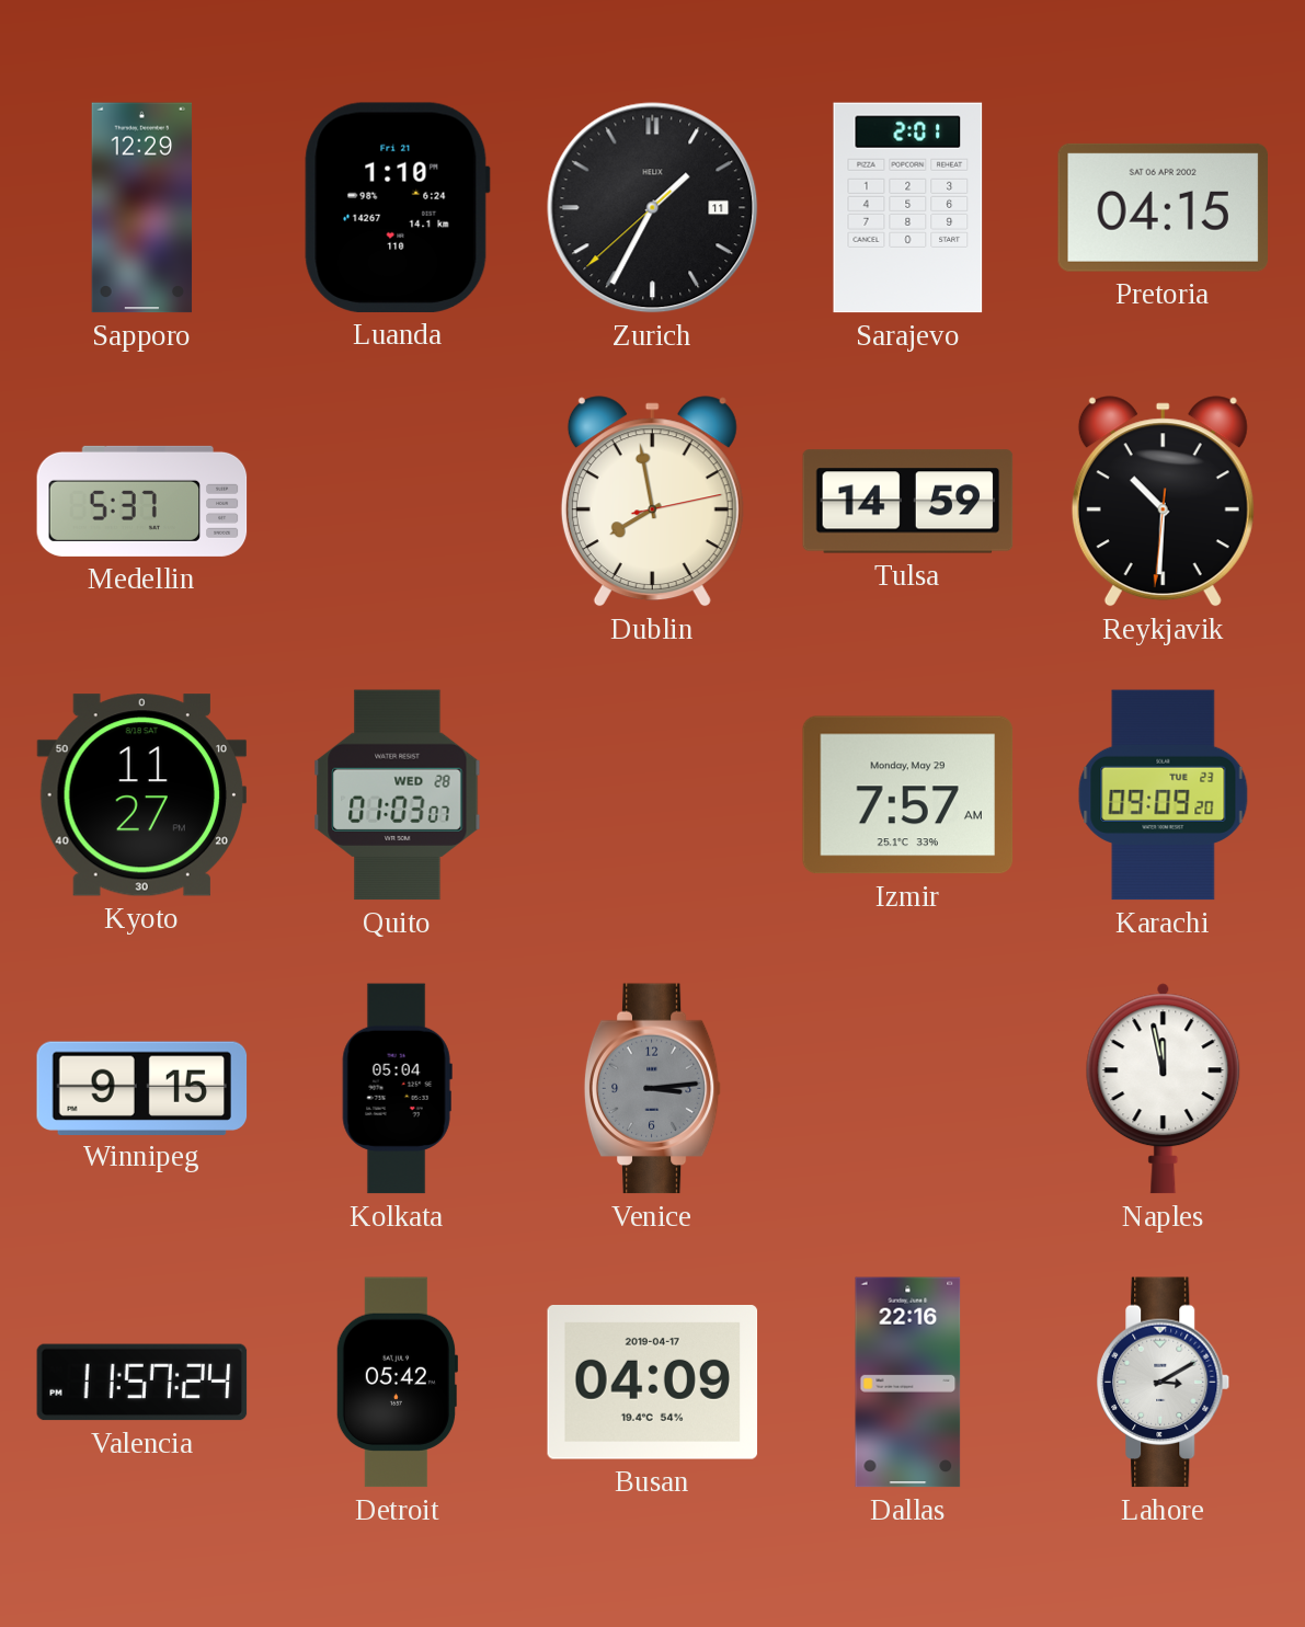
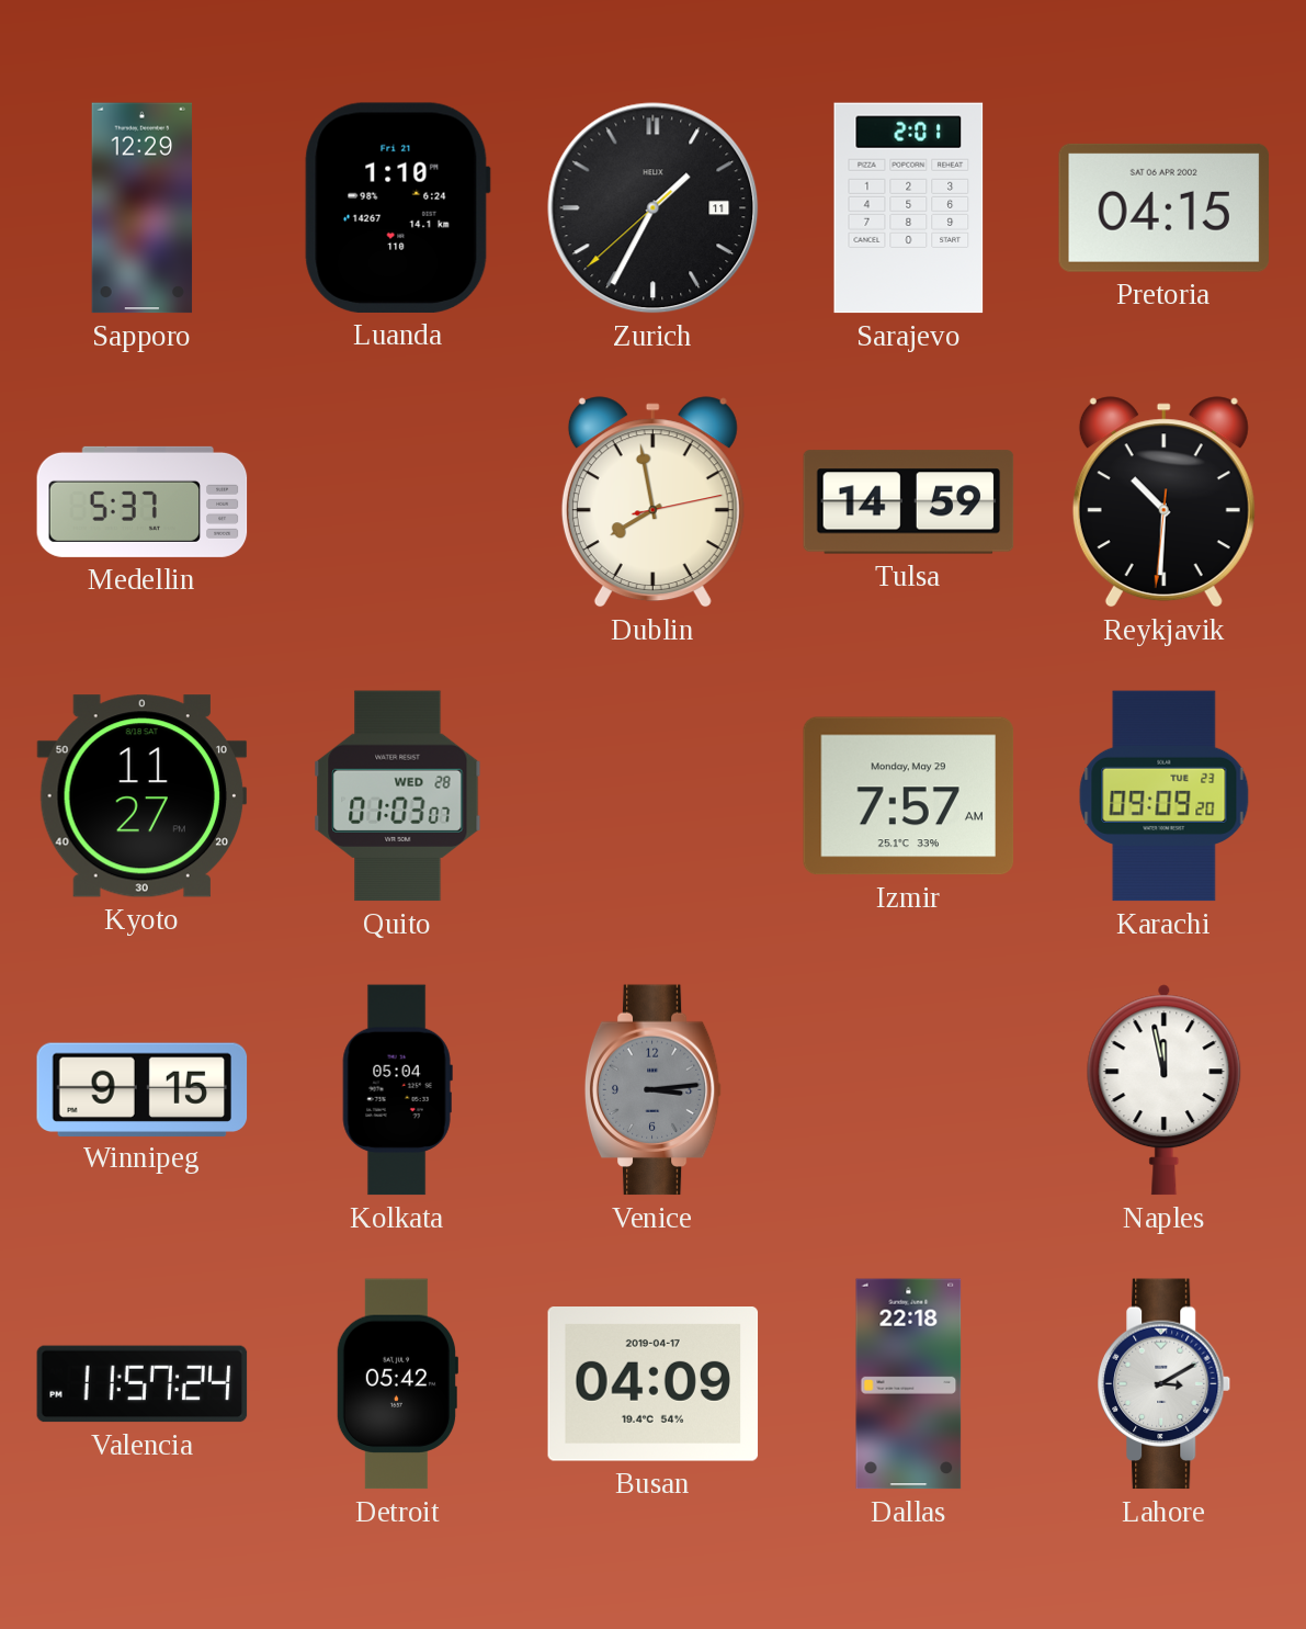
Dallas: 22:16 -> 22:18 (909, 1384)
